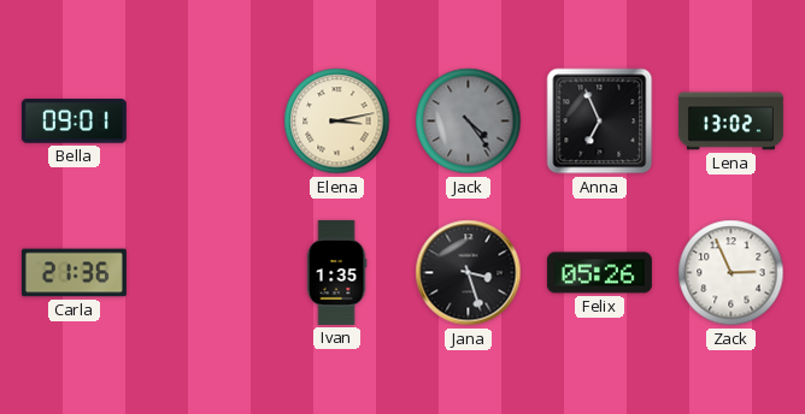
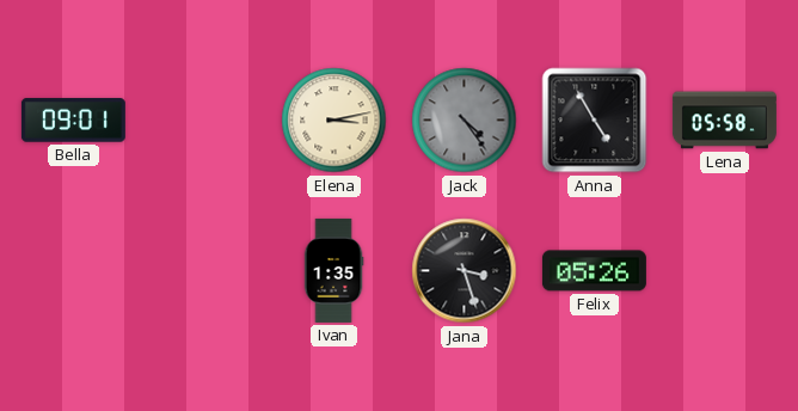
Anna: 6:56 -> 4:55 (595, 121)
Lena: 13:02 -> 05:58 (724, 121)
Carla: 21:36 -> none (74, 273)
Zack: 2:56 -> none (731, 273)
